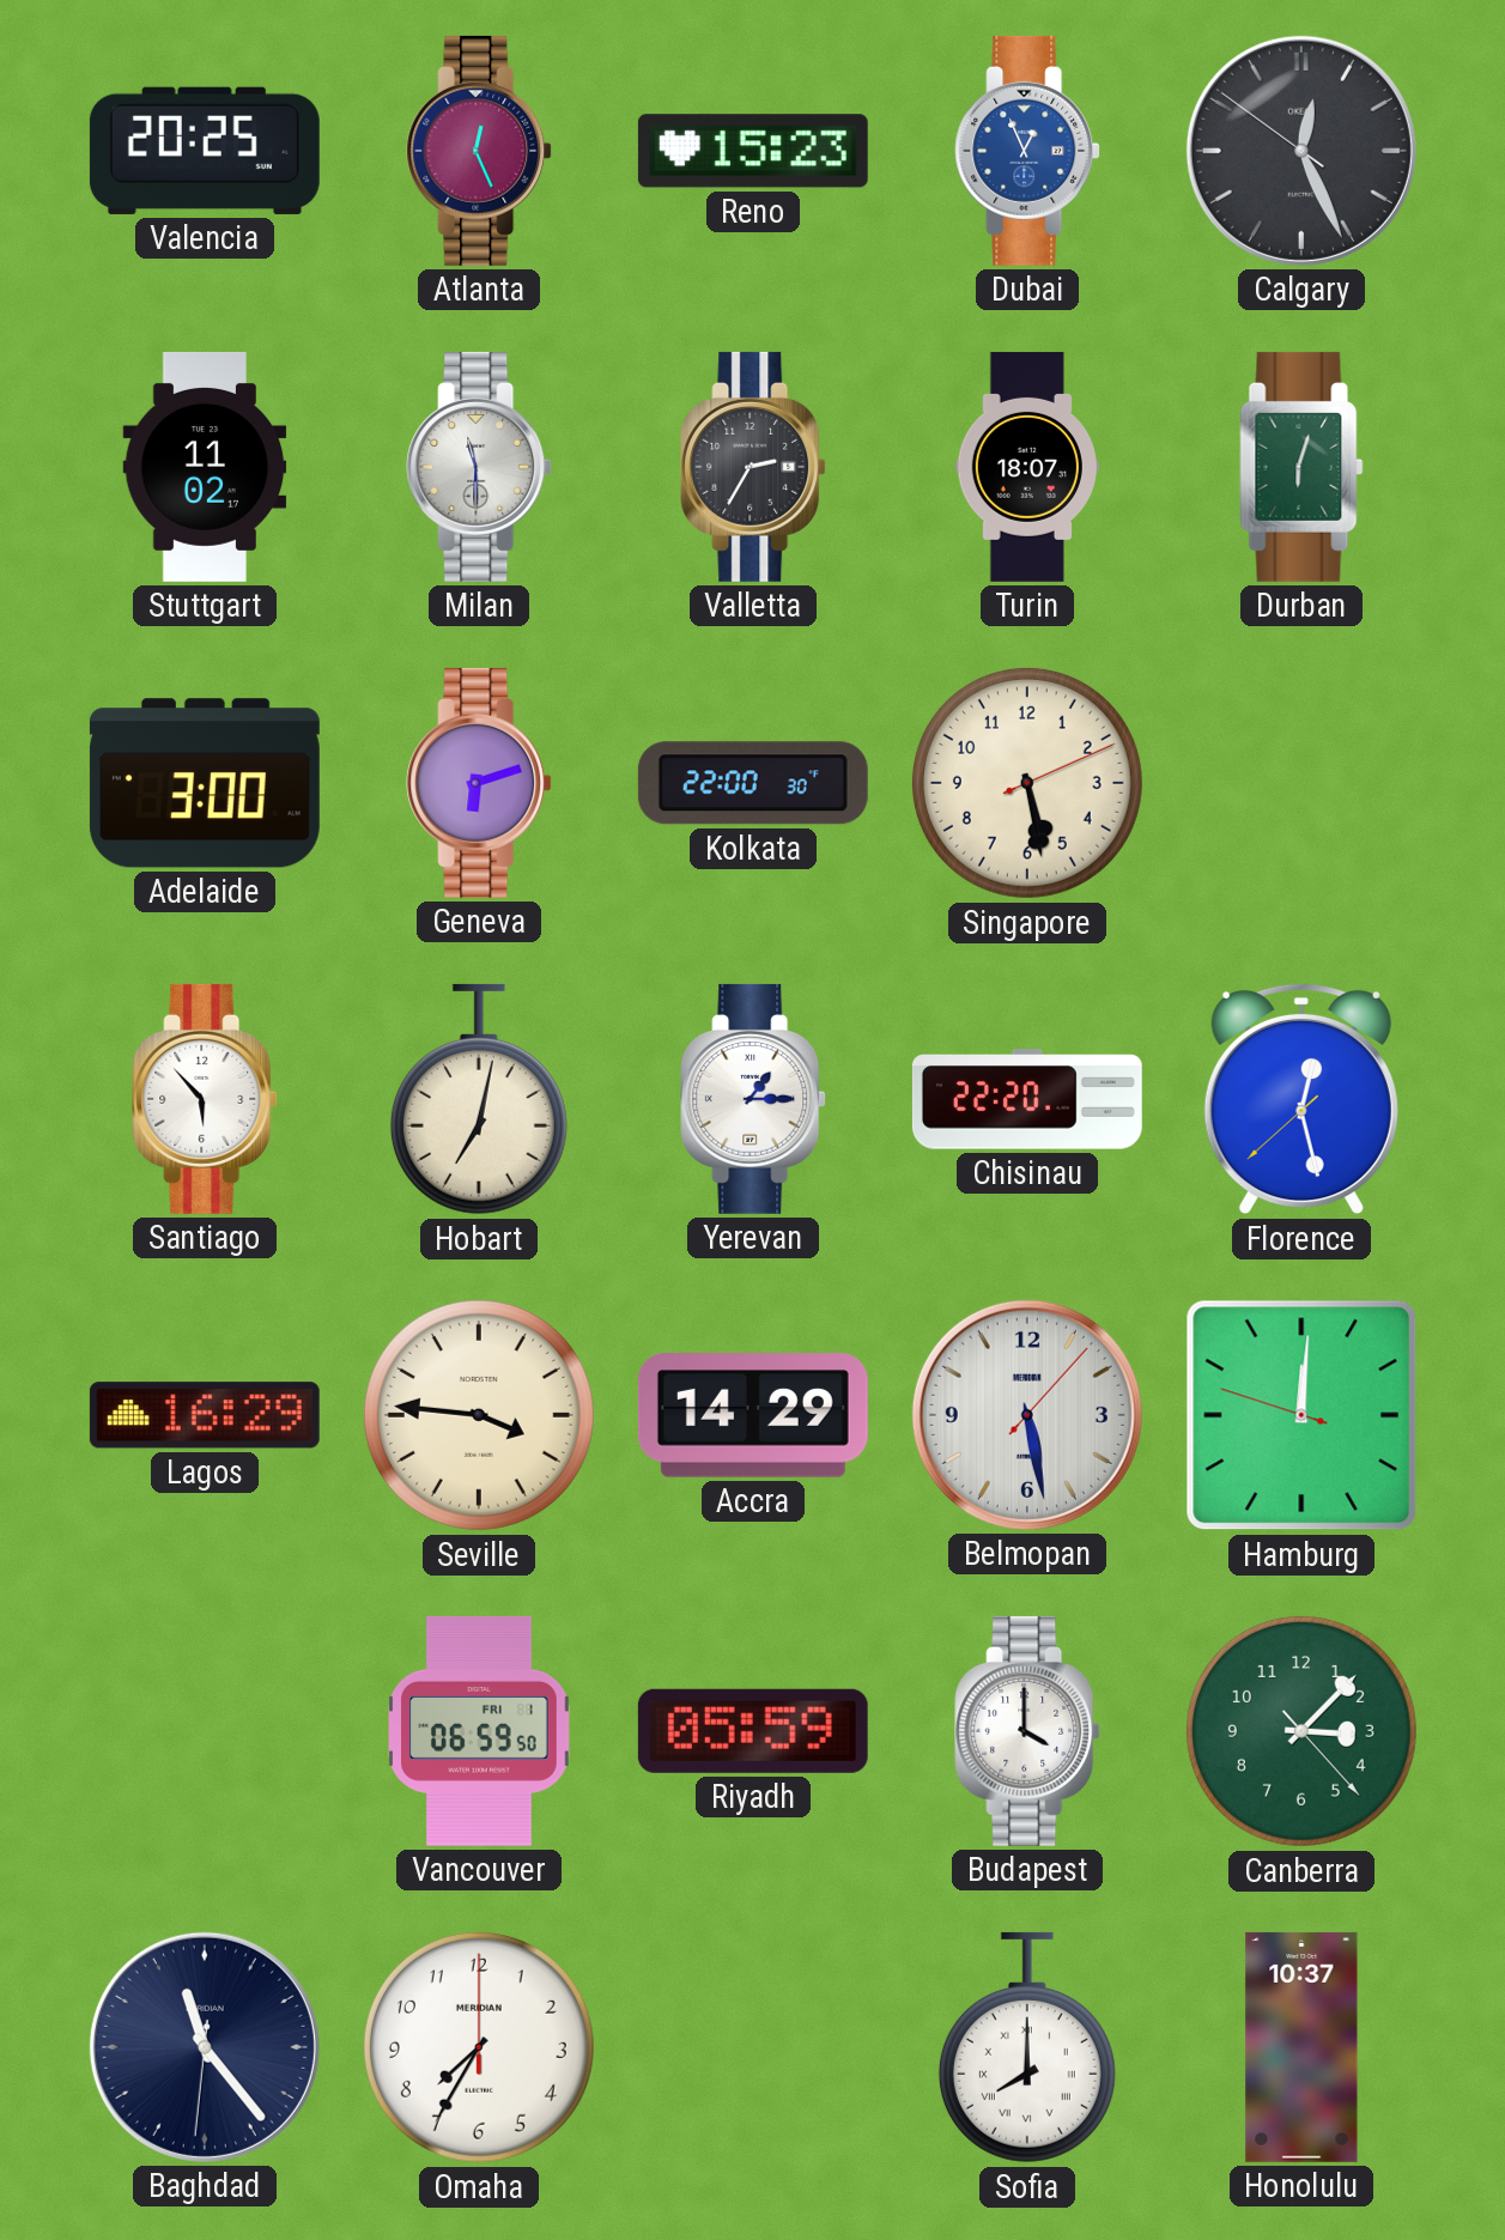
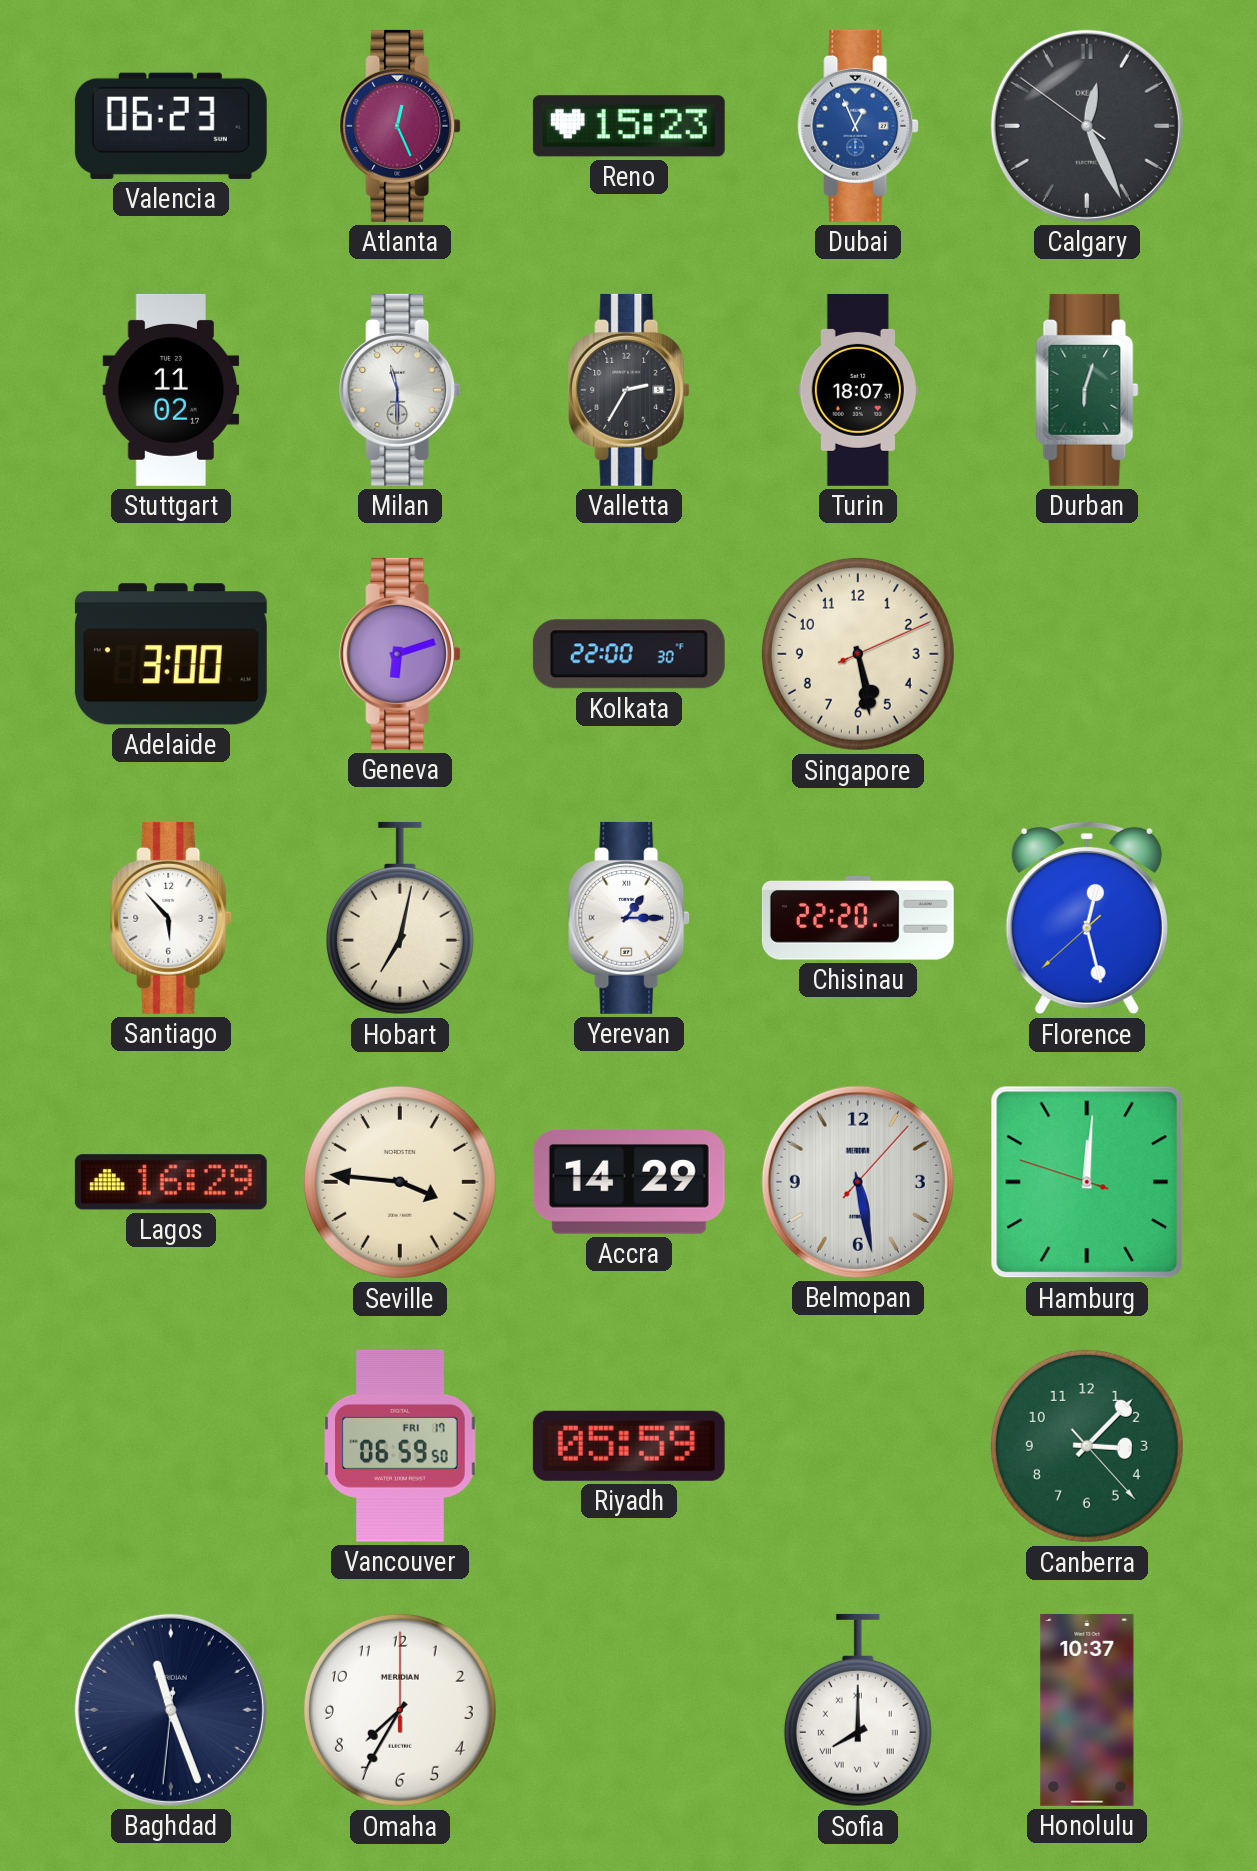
Valencia: 20:25 -> 06:23 (171, 126)
Vancouver date: FRI 1 -> FRI 17 (401, 1446)
Budapest: 4:00 -> none (1027, 1731)
Baghdad: 11:23 -> 11:26 (171, 1710)
